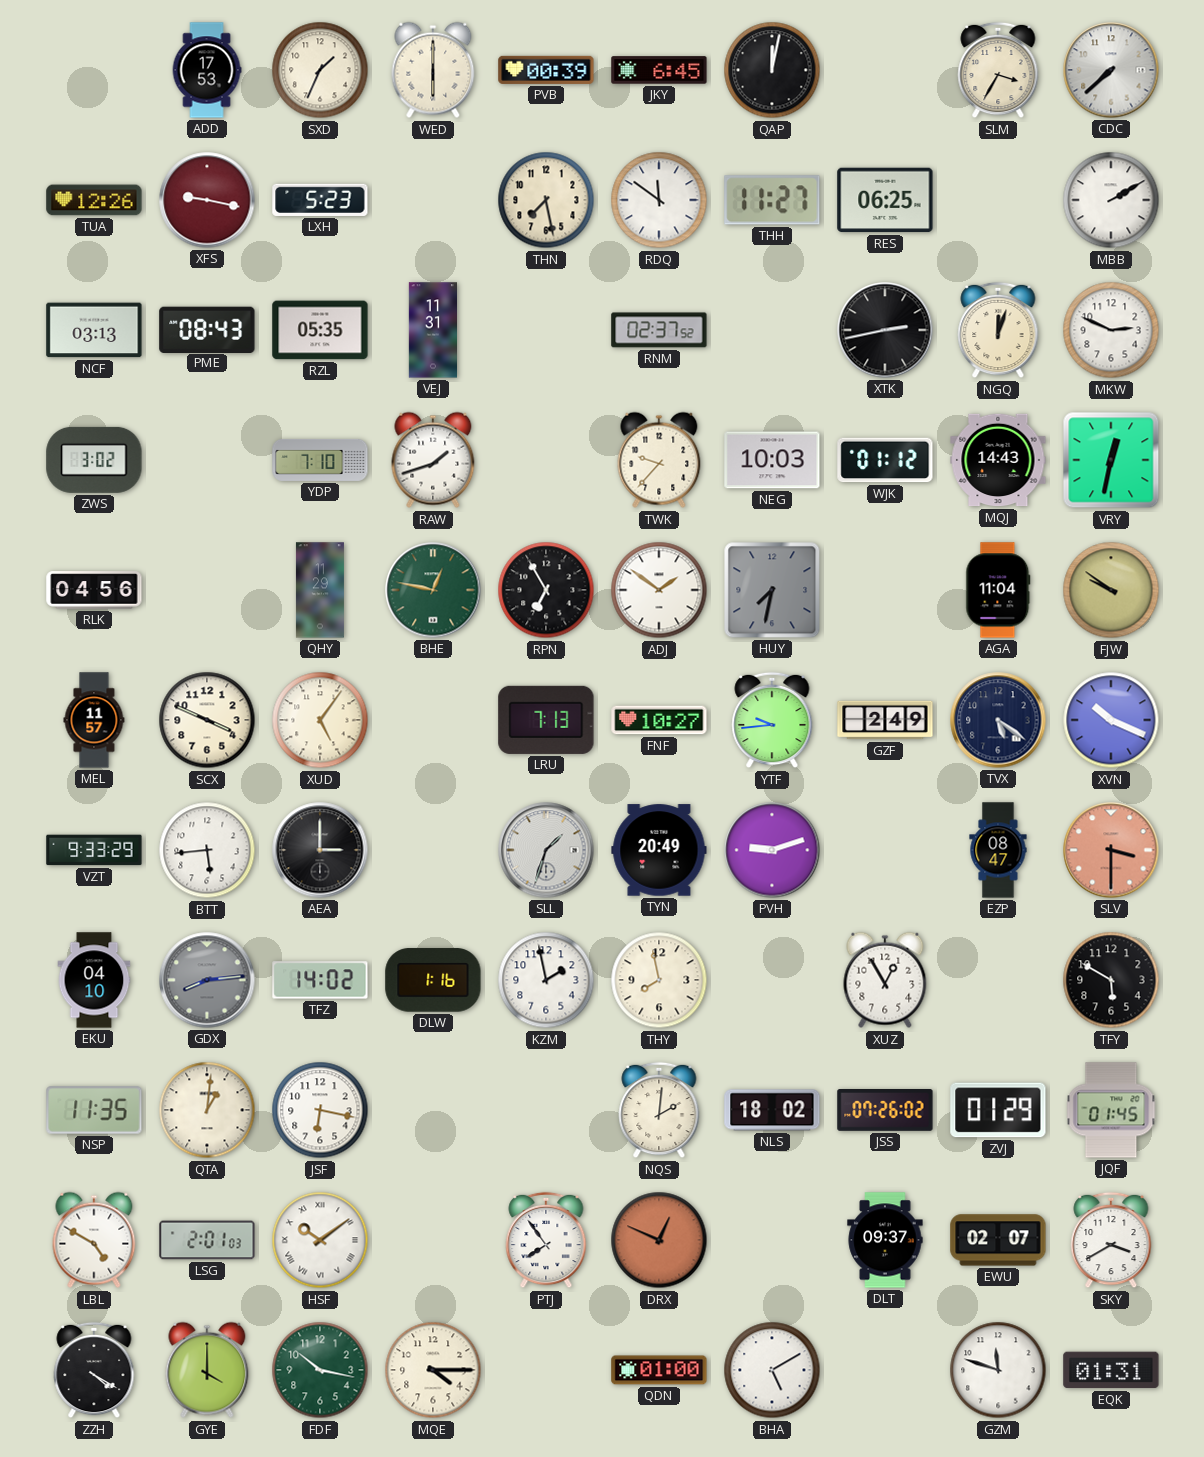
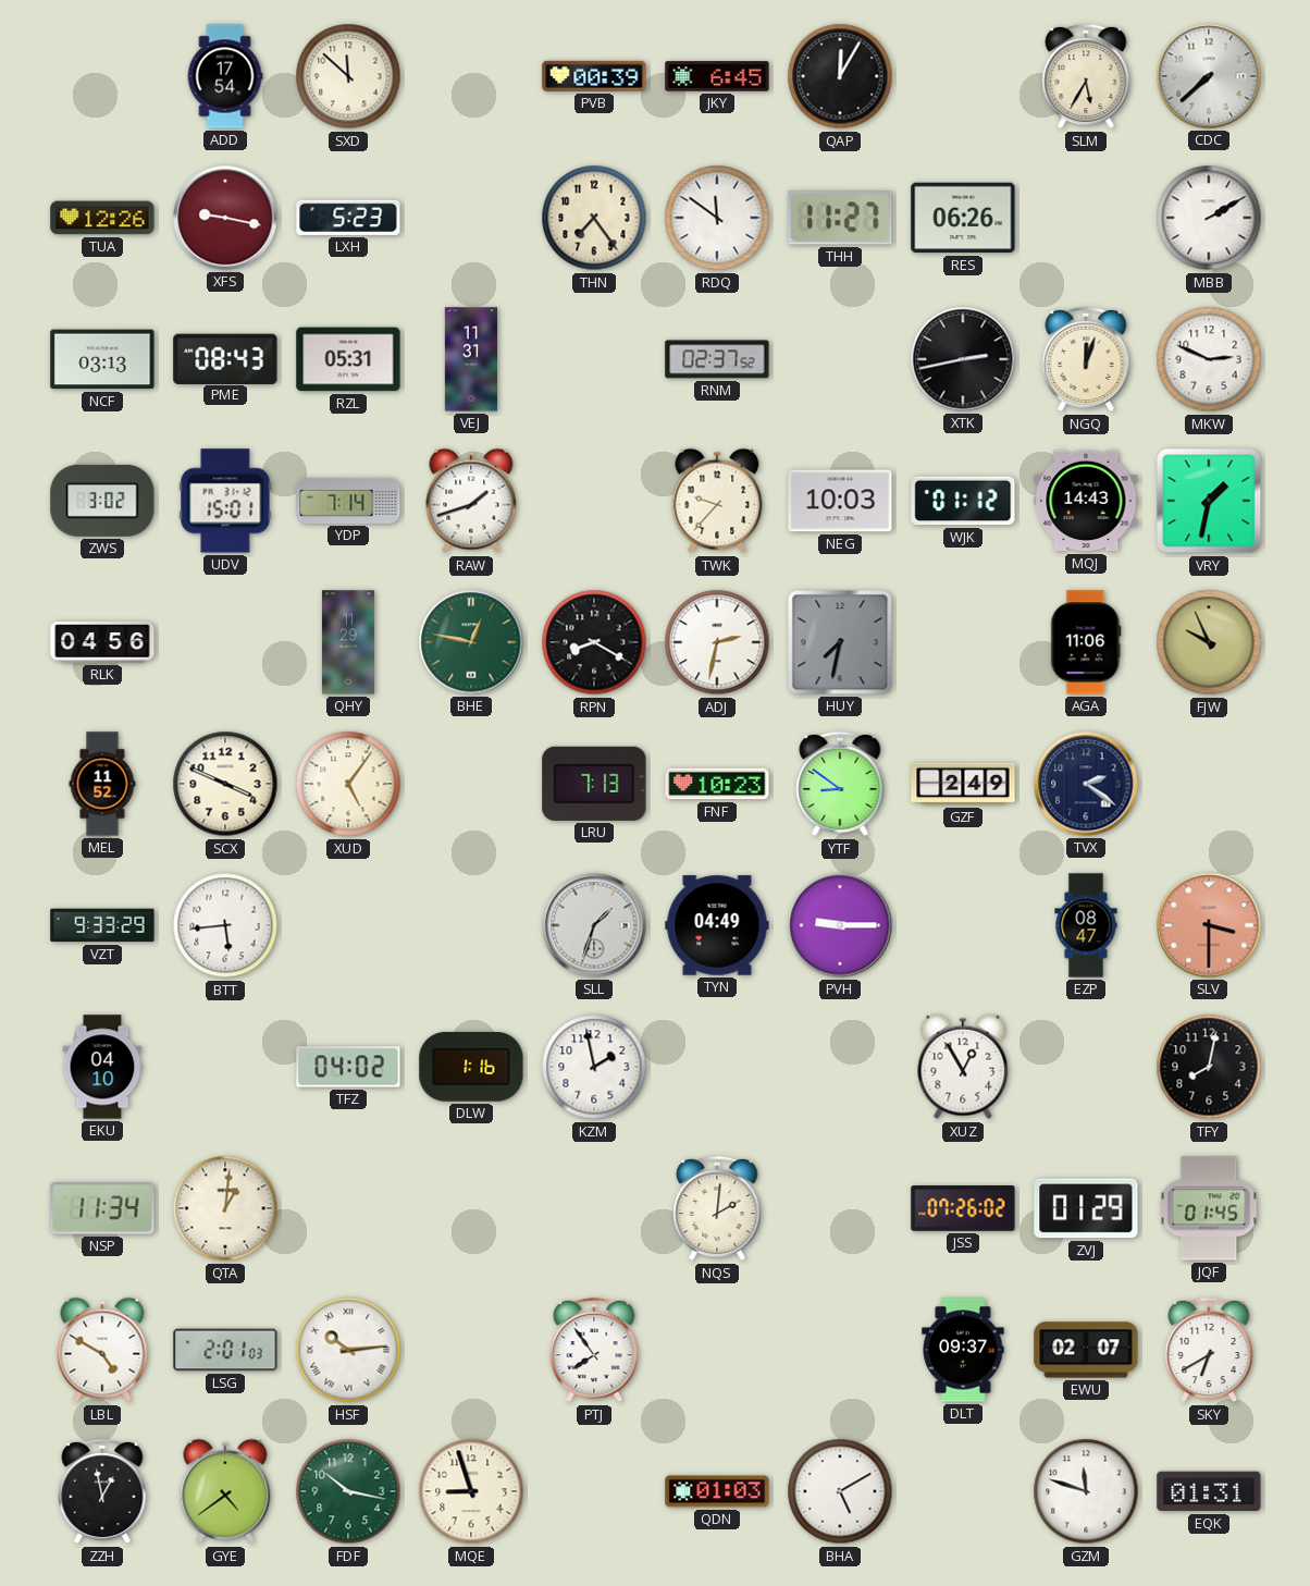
ADD: 17:53 -> 17:54 (225, 76)
SXD: 1:34 -> 11:52 (348, 76)
WED: 6:00 -> none (433, 70)
QAP: 12:02 -> 12:05 (840, 76)
SLM: 3:35 -> 5:35 (1086, 76)
THN: 7:28 -> 7:24 (594, 218)
RES: 06:25 -> 06:26 (963, 218)
RZL: 05:35 -> 05:31 (348, 359)
UDV: none -> 15:01 (225, 501)
YDP: 7:10 -> 7:14 (348, 501)
VRY: 12:32 -> 1:32 (1209, 501)
RPN: 6:55 -> 8:20 (594, 642)
ADJ: 1:51 -> 2:32 (717, 642)
AGA: 11:04 -> 11:06 (1086, 642)
FJW: 9:51 -> 9:56 (1209, 642)
MEL: 11:57 -> 11:52 (102, 784)
FNF: 10:27 -> 10:23 (717, 784)
YTF: 9:44 -> 8:51 (840, 784)
TVX: 5:21 -> 2:21 (1086, 784)
XVN: 10:19 -> none (1111, 720)
AEA: 3:00 -> none (320, 850)
TYN: 20:49 -> 04:49 (717, 925)
PVH: 9:12 -> 9:15 (840, 925)
GDX: 8:14 -> none (207, 980)
TFZ: 14:02 -> 04:02 (348, 1067)
THY: 7:58 -> none (659, 980)
TFY: 5:50 -> 8:02 (1209, 1067)
NSP: 11:35 -> 11:34 (102, 1208)
JSF: 6:17 -> none (320, 1110)
NLS: 18:02 -> none (772, 1110)
HSF: 10:09 -> 10:14 (348, 1350)
DRX: 12:49 -> none (659, 1240)
SKY: 3:40 -> 6:40 (1209, 1350)
ZZH: 4:20 -> 12:58 (102, 1491)
GYE: 4:00 -> 4:39 (225, 1491)
MQE: 4:15 -> 8:57 (471, 1491)
QDN: 01:00 -> 01:03 (717, 1491)
